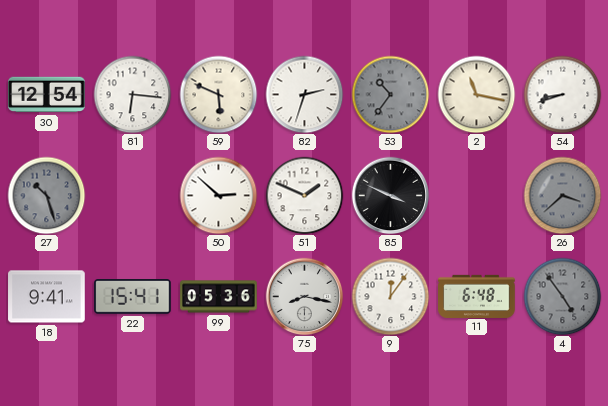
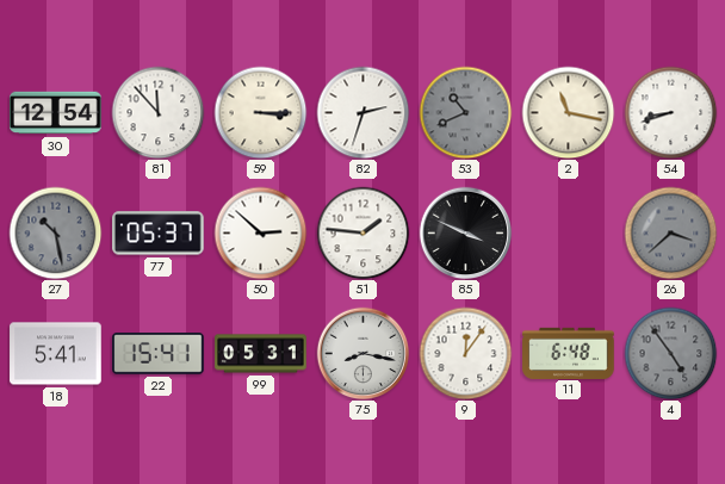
81: 6:16 -> 11:53 (157, 112)
59: 5:49 -> 3:15 (260, 112)
53: 10:36 -> 10:41 (465, 112)
27: 10:27 -> 10:28 (55, 232)
77: none -> 05:37 (159, 234)
51: 1:49 -> 1:46 (362, 232)
18: 9:41 -> 5:41 (56, 354)
99: 05:36 -> 05:31 (261, 354)
